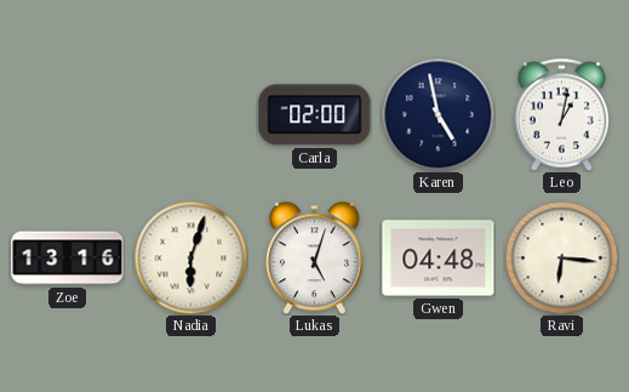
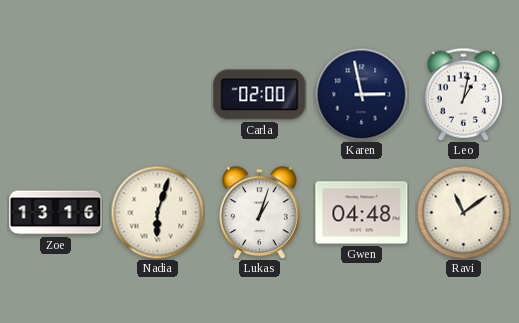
Karen: 4:58 -> 2:58 (361, 94)
Lukas: 5:03 -> 1:03 (260, 212)
Ravi: 6:16 -> 11:09 (463, 212)
